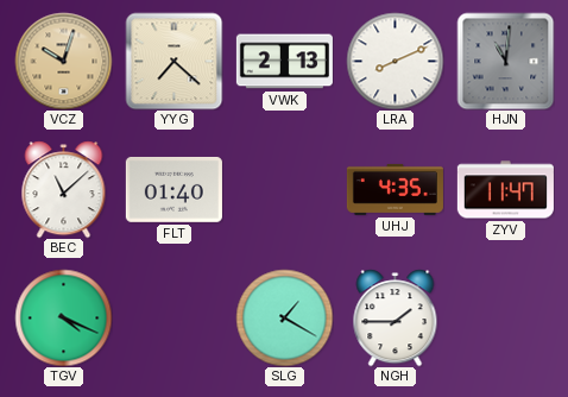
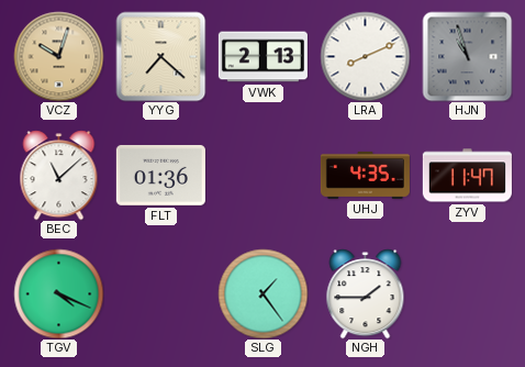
HJN: 11:01 -> 10:57 (467, 56)
FLT: 01:40 -> 01:36 (160, 175)
SLG: 1:20 -> 1:24 (262, 293)
